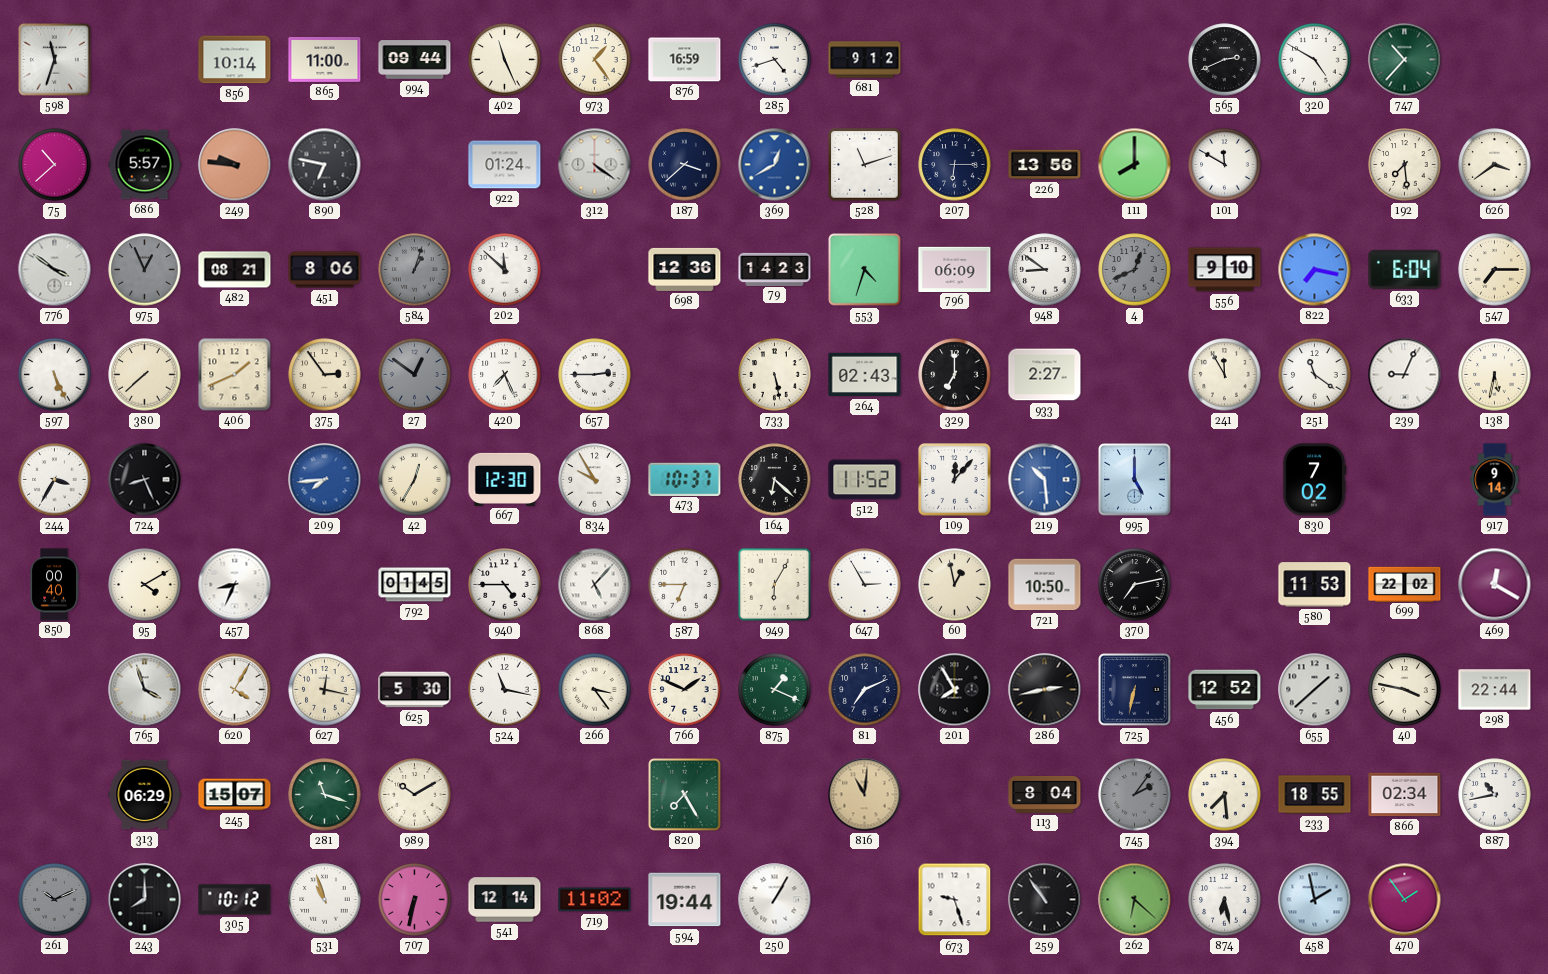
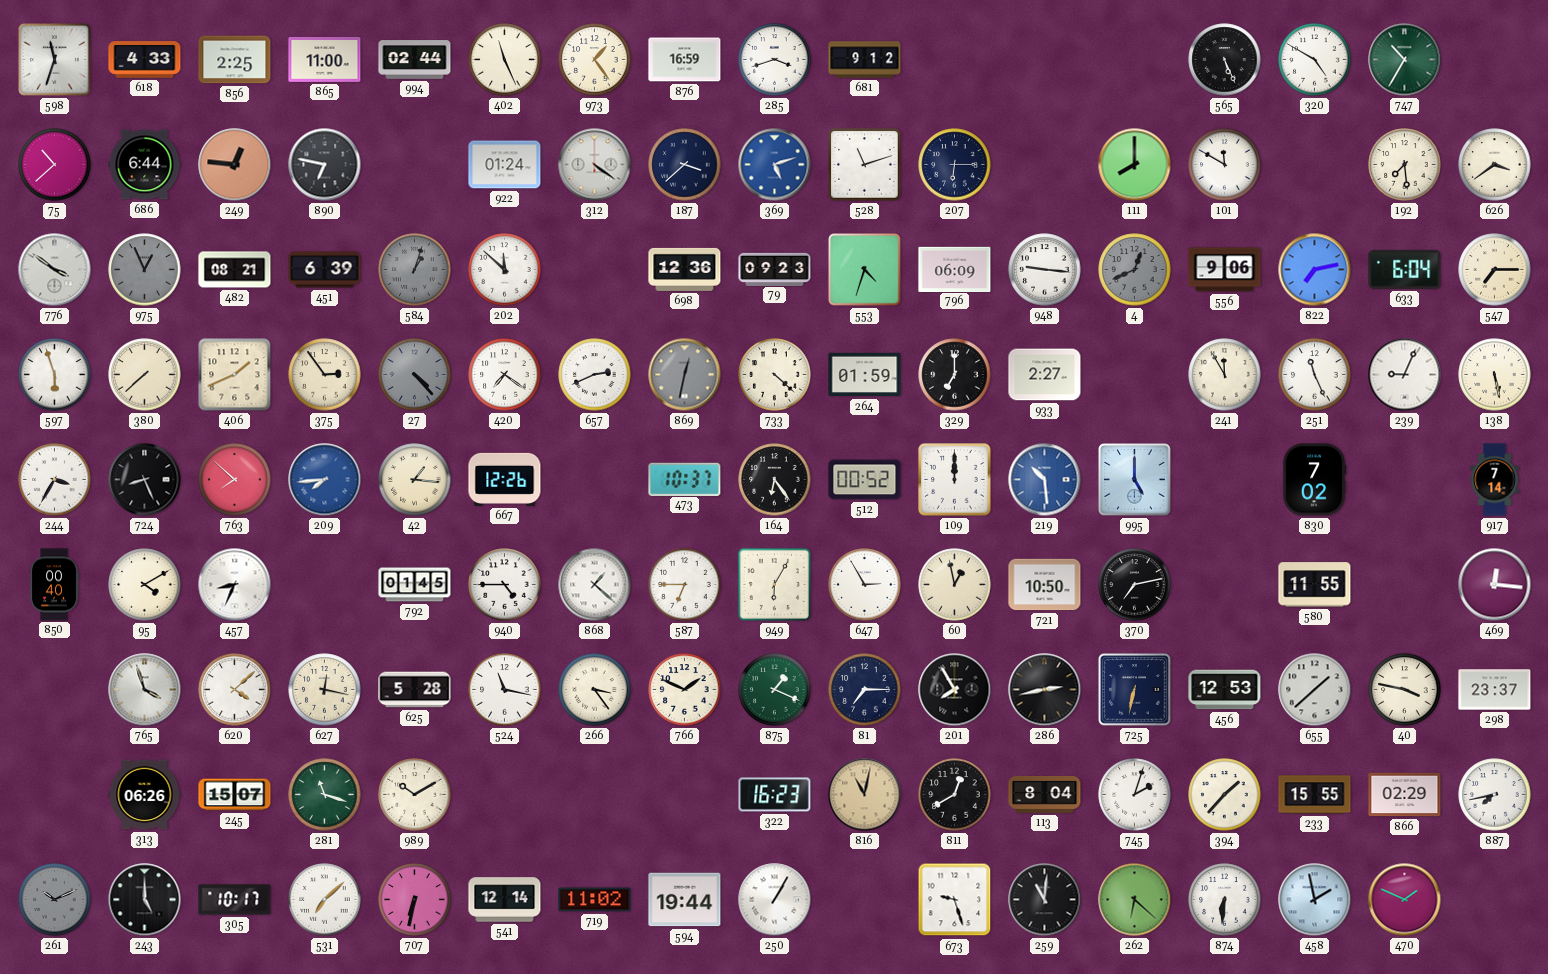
618: none -> 4:33 (145, 60)
856: 10:14 -> 2:25 (235, 60)
994: 09:44 -> 02:44 (415, 60)
285: 4:42 -> 3:42 (775, 60)
565: 2:41 -> 5:26 (1225, 60)
747: 10:37 -> 10:35 (1405, 60)
686: 5:57 -> 6:44 (145, 165)
249: 9:46 -> 12:46 (235, 165)
369: 12:40 -> 5:12 (775, 165)
226: 13:56 -> none (1045, 165)
451: 8:06 -> 6:39 (325, 270)
79: 14:23 -> 09:23 (775, 269)
948: 8:51 -> 9:16 (1045, 270)
556: 9:10 -> 9:06 (1225, 270)
822: 7:17 -> 7:13 (1315, 270)
597: 5:26 -> 5:57 (55, 375)
27: 12:51 -> 4:23 (415, 375)
420: 7:26 -> 7:21 (505, 375)
657: 2:45 -> 2:41 (595, 375)
869: none -> 12:32 (685, 375)
733: 5:28 -> 4:22 (775, 375)
264: 02:43 -> 01:59 (865, 375)
251: 11:21 -> 11:26 (1315, 375)
138: 5:32 -> 5:28 (1495, 375)
763: none -> 7:52 (235, 480)
42: 12:35 -> 1:16 (415, 480)
667: 12:30 -> 12:26 (505, 479)
834: 9:55 -> none (595, 480)
164: 6:22 -> 6:24 (775, 480)
512: 11:52 -> 00:52 (865, 480)
109: 12:07 -> 12:00 (955, 480)
917: 9:14 -> 7:14 (1495, 480)
868: 5:07 -> 1:22 (595, 585)
580: 11:53 -> 11:55 (1315, 585)
699: 22:02 -> none (1405, 584)
469: 12:20 -> 12:16 (1495, 585)
620: 4:05 -> 4:08 (235, 690)
625: 5:30 -> 5:28 (415, 690)
81: 7:11 -> 7:15 (865, 690)
456: 12:52 -> 12:53 (1225, 690)
298: 22:44 -> 23:37 (1495, 690)
313: 06:29 -> 06:26 (145, 795)
820: 7:25 -> none (685, 795)
322: none -> 16:23 (775, 795)
816: 11:01 -> 11:02 (865, 795)
811: none -> 12:40 (955, 795)
745: 2:06 -> 2:03 (1135, 795)
745 dial: grey -> white (1135, 795)
394: 7:29 -> 1:37 (1225, 795)
233: 18:55 -> 15:55 (1315, 795)
866: 02:34 -> 02:29 (1405, 795)
887: 10:43 -> 7:43 (1495, 795)
243: 8:00 -> 5:00 (145, 900)
305: 10:12 -> 10:17 (235, 900)
531: 10:57 -> 7:08 (325, 900)
259: 10:54 -> 11:01 (1045, 900)
874: 6:28 -> 6:31 (1225, 900)
470: 1:54 -> 1:49 (1405, 900)
